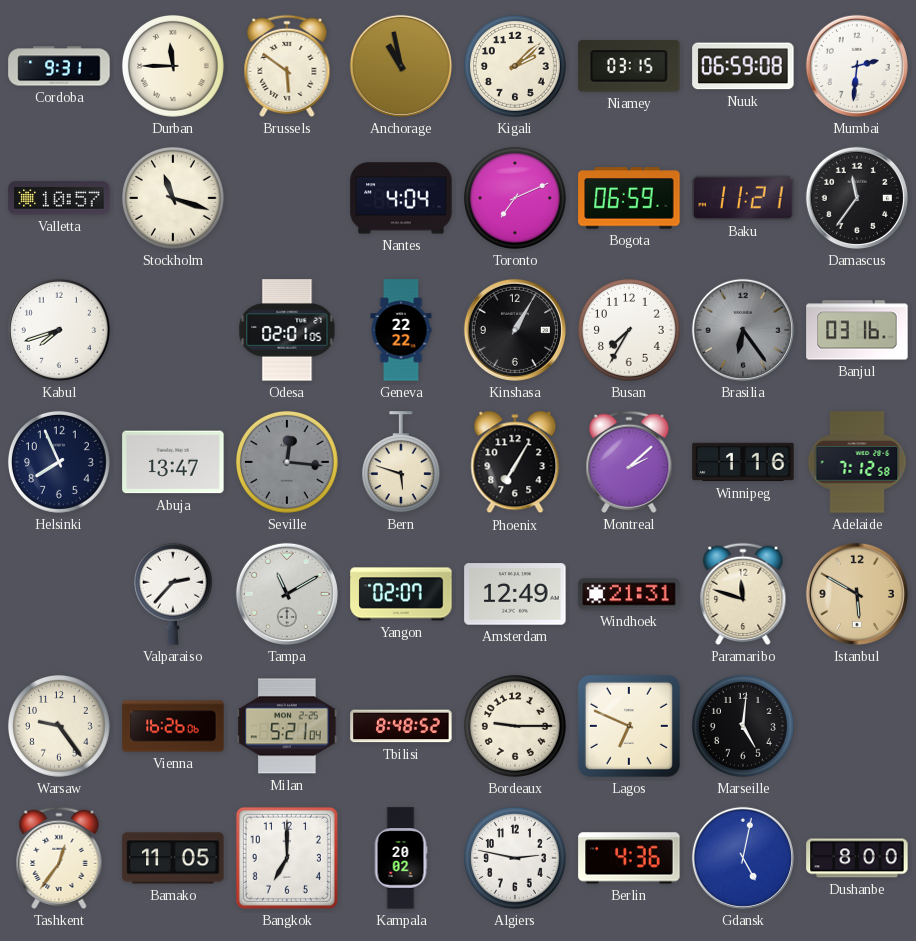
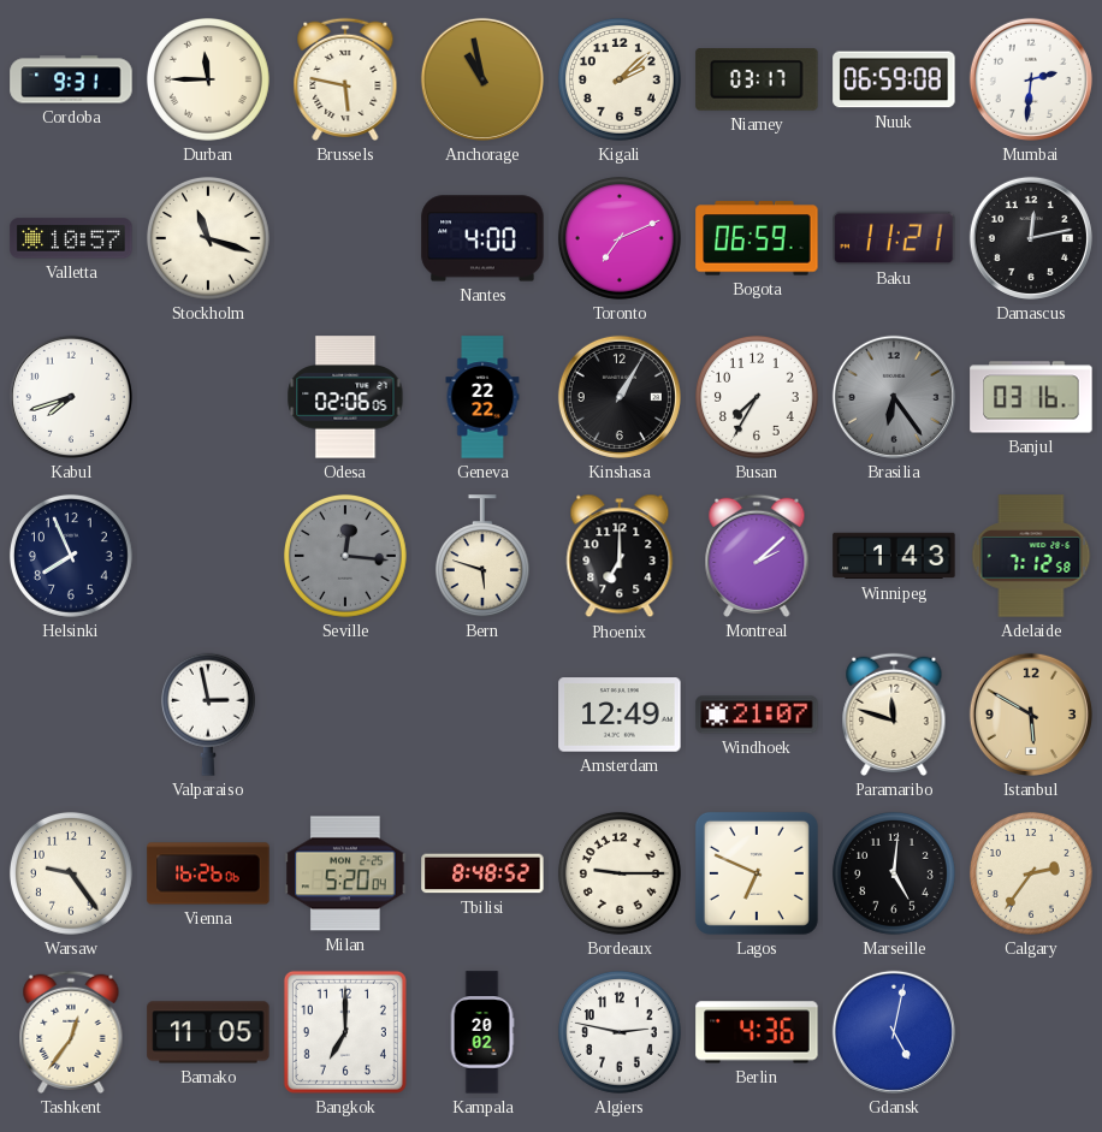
Brussels: 5:51 -> 5:47 (345, 79)
Niamey: 03:15 -> 03:17 (757, 81)
Nantes: 4:04 -> 4:00 (482, 238)
Damascus: 11:36 -> 12:13 (1031, 238)
Odesa: 02:01 -> 02:06 (345, 397)
Abuja: 13:47 -> none (173, 462)
Phoenix: 7:05 -> 7:00 (620, 556)
Winnipeg: 1:16 -> 1:43 (894, 556)
Valparaiso: 2:37 -> 2:58 (208, 715)
Tampa: 11:10 -> none (287, 594)
Yangon: 02:07 -> none (401, 594)
Windhoek: 21:31 -> 21:07 (757, 715)
Milan: 5:21 -> 5:20 (345, 873)
Calgary: none -> 2:36 (1031, 873)
Dushanbe: 8:00 -> none (857, 858)
